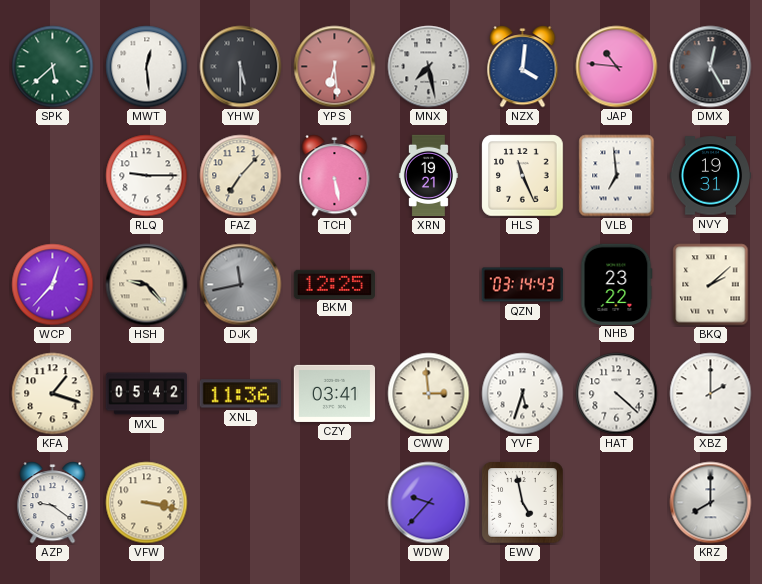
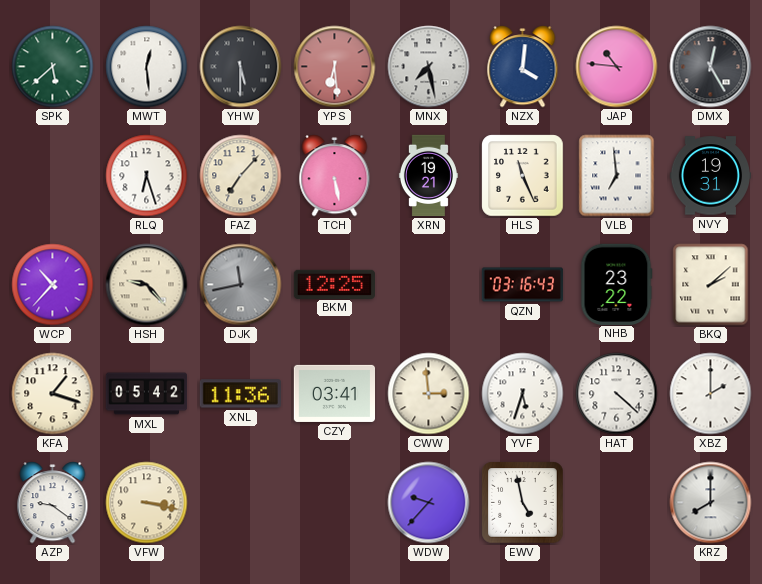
RLQ: 9:15 -> 6:27 (147, 176)
WCP: 12:37 -> 10:37 (53, 285)
QZN: 03:14 -> 03:16 (523, 285)
